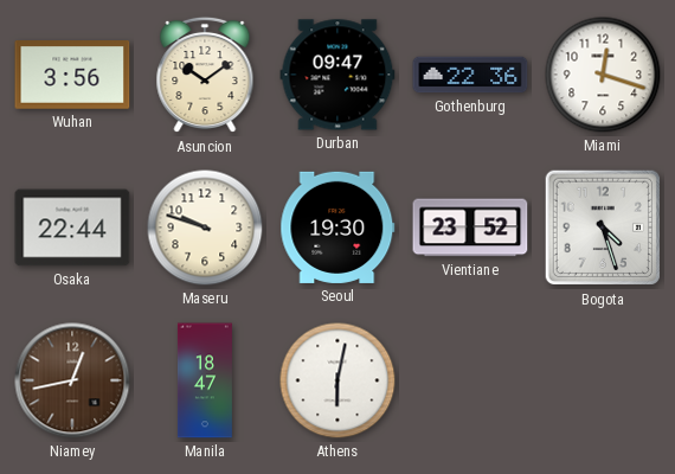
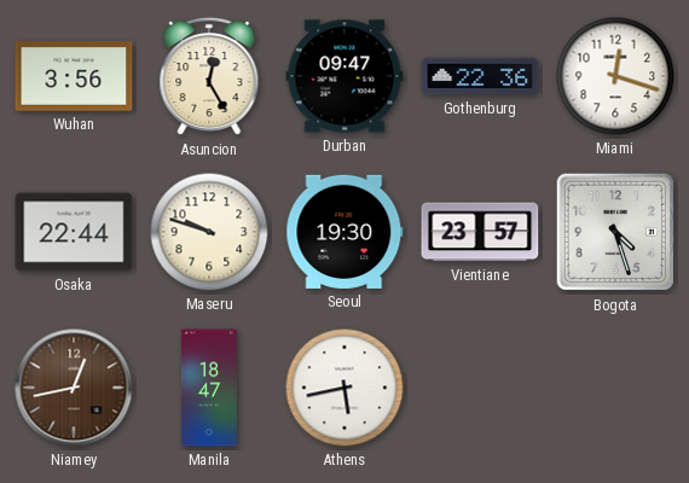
Asuncion: 10:09 -> 12:25 (209, 76)
Vientiane: 23:52 -> 23:57 (480, 232)
Athens: 6:02 -> 5:43 (344, 388)
